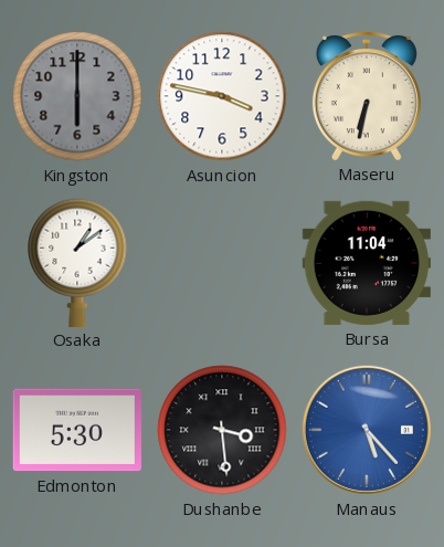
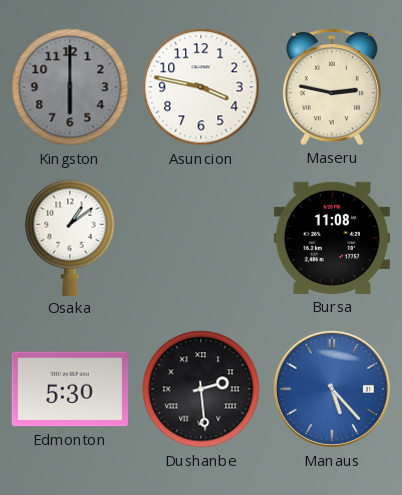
Maseru: 6:32 -> 2:47 (332, 86)
Bursa: 11:04 -> 11:08 (332, 238)
Dushanbe: 3:29 -> 2:29 (201, 389)
